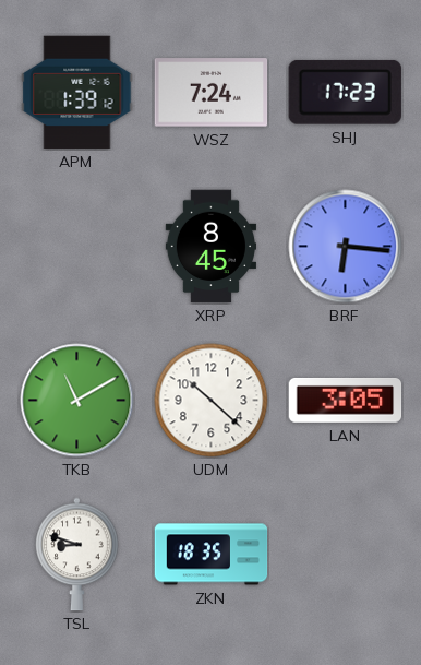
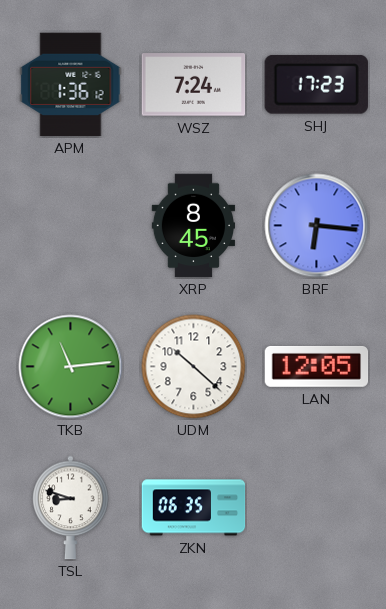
APM: 1:39 -> 1:36 (71, 85)
TKB: 11:10 -> 11:14 (71, 367)
LAN: 3:05 -> 12:05 (317, 366)
ZKN: 18:35 -> 06:35 (194, 508)
